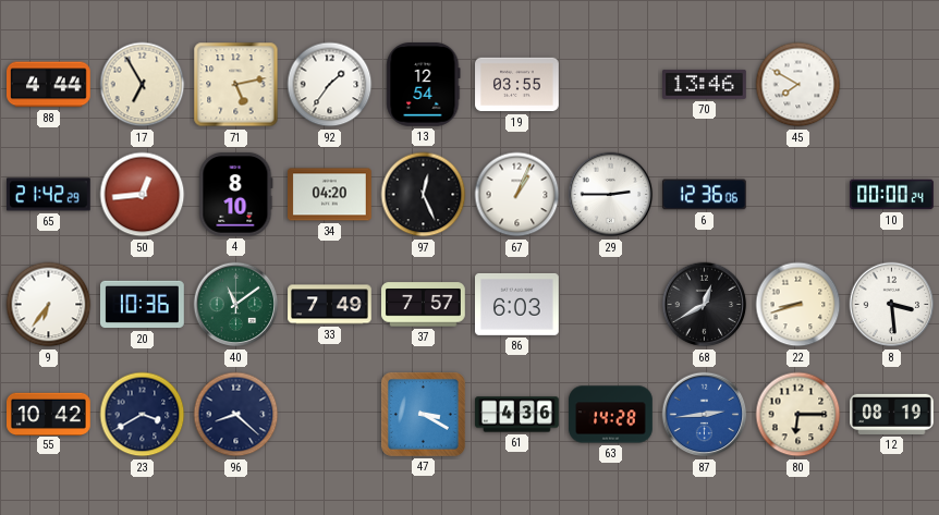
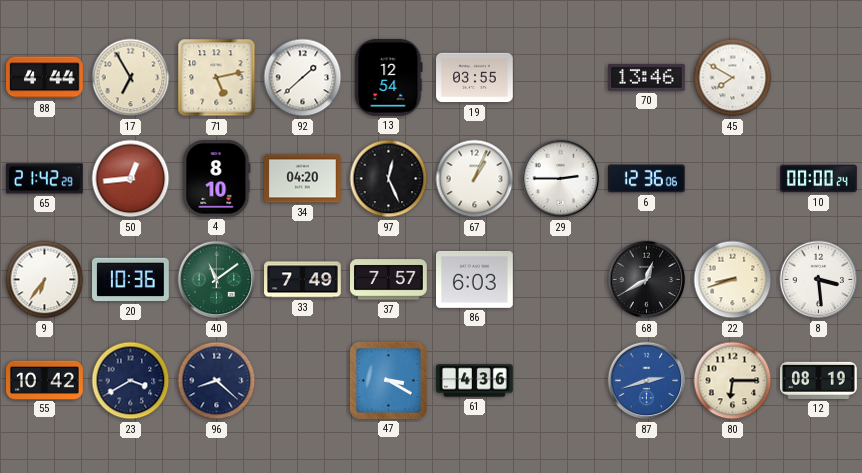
92: 1:36 -> 1:38 (303, 78)
63: 14:28 -> none (611, 415)
87: 2:44 -> 2:42 (647, 381)
